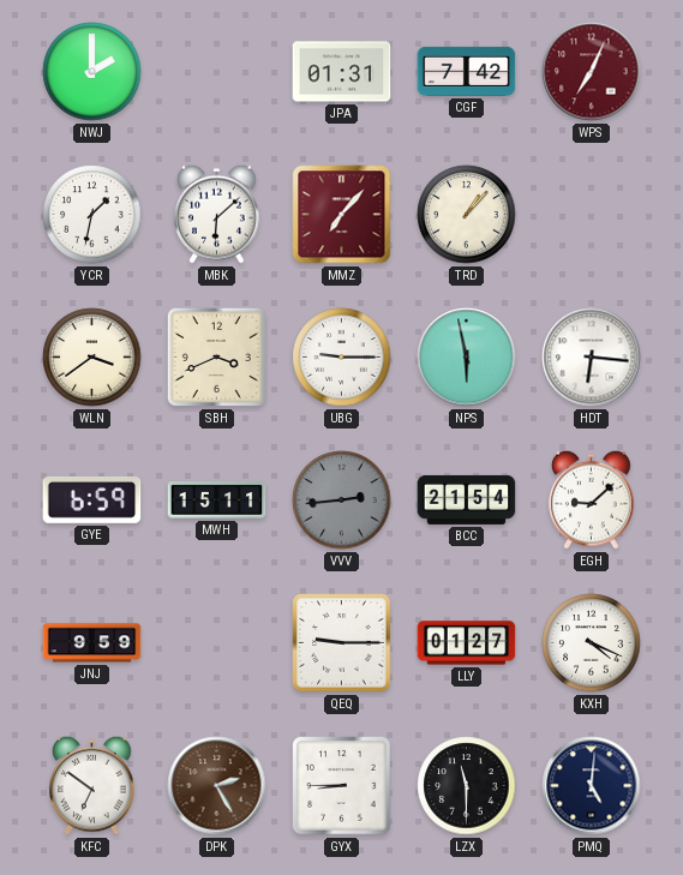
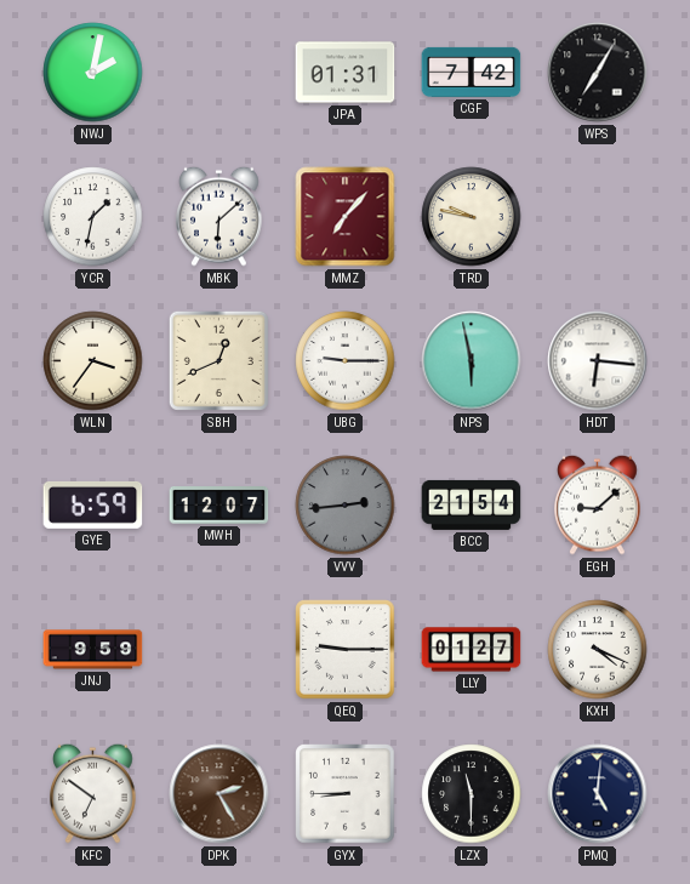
NWJ: 2:00 -> 2:02 (93, 73)
WPS: 7:04 -> 7:05 (598, 73)
WPS dial: burgundy -> black (598, 73)
TRD: 1:07 -> 9:47 (472, 217)
WLN: 3:39 -> 3:36 (93, 361)
SBH: 3:41 -> 12:41 (218, 360)
MWH: 15:11 -> 12:07 (219, 506)
